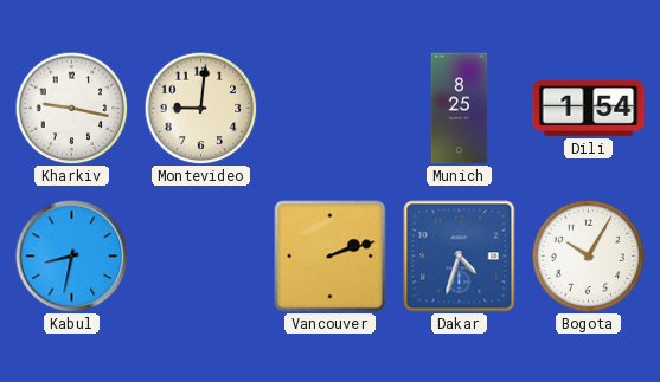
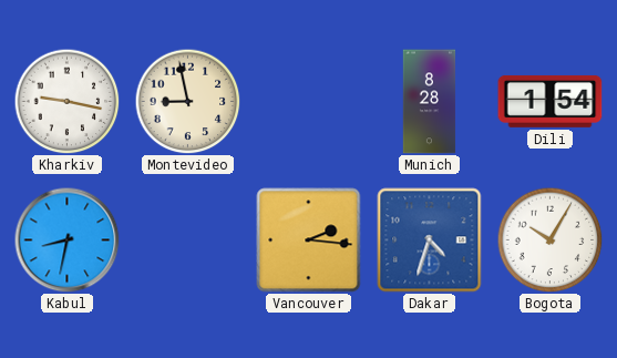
Montevideo: 9:01 -> 8:58 (187, 101)
Munich: 8:25 -> 8:28 (430, 102)
Vancouver: 2:12 -> 2:16 (309, 241)
